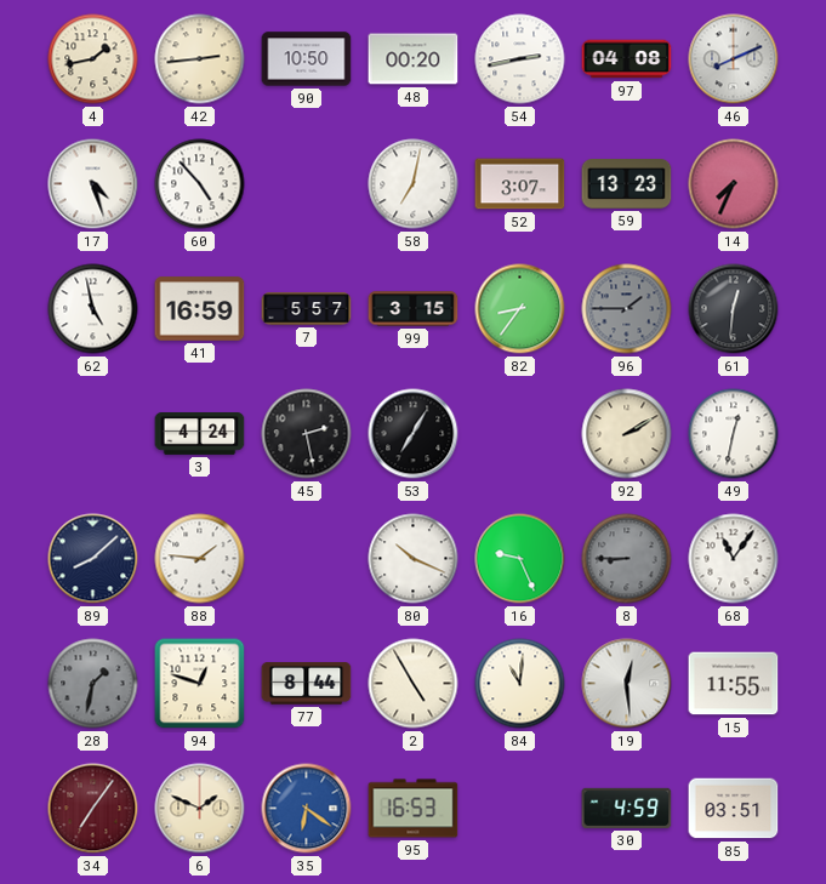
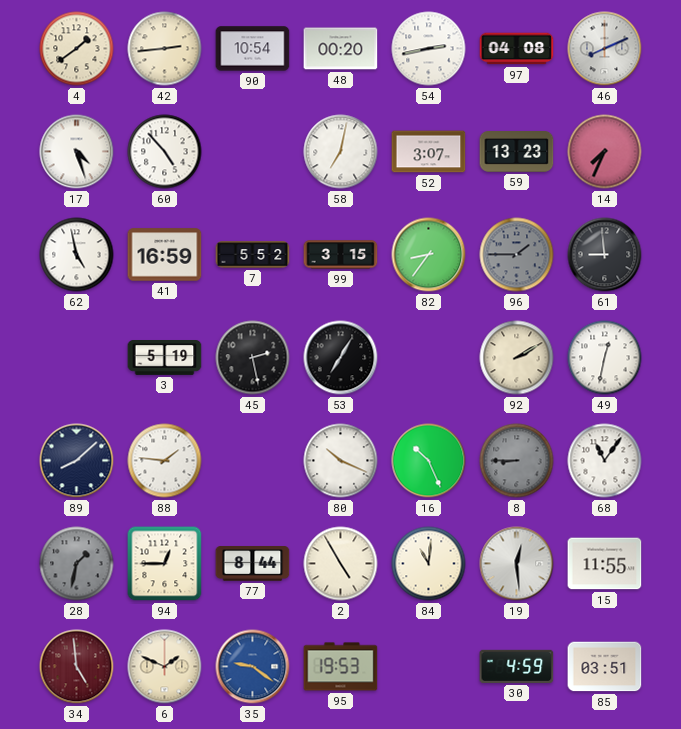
4: 1:43 -> 1:39 (77, 49)
90: 10:50 -> 10:54 (253, 49)
7: 5:57 -> 5:52 (253, 255)
61: 12:31 -> 8:59 (605, 255)
3: 4:24 -> 5:19 (165, 358)
16: 9:26 -> 10:26 (429, 461)
94: 12:48 -> 12:45 (165, 564)
34: 7:06 -> 4:59 (77, 667)
35: 6:21 -> 9:21 (253, 667)
95: 16:53 -> 19:53 (341, 667)
